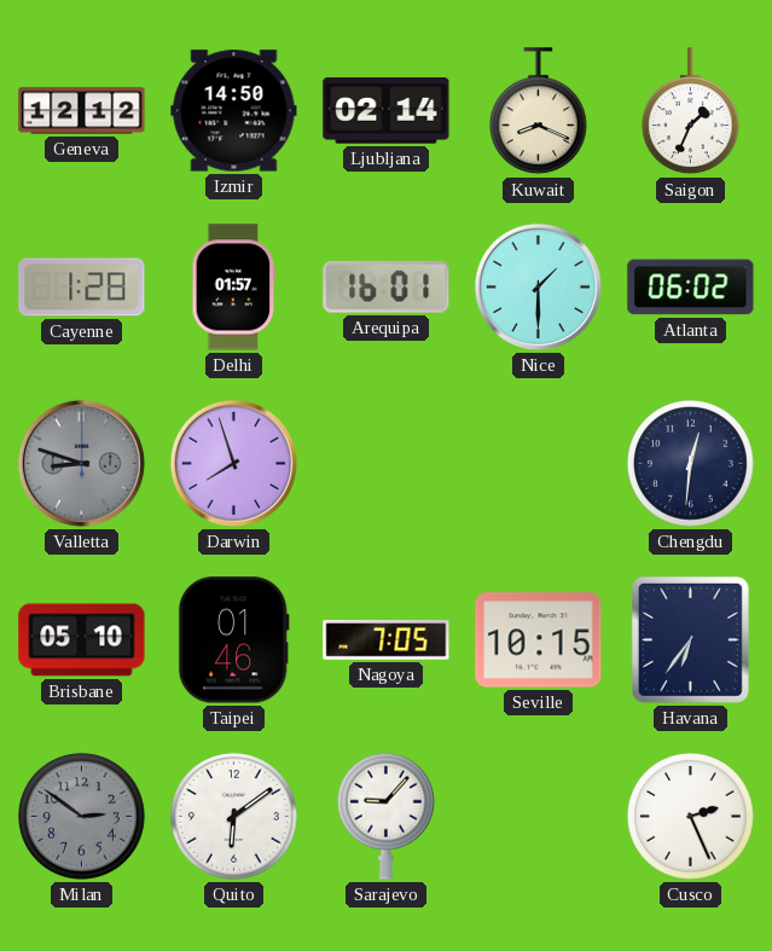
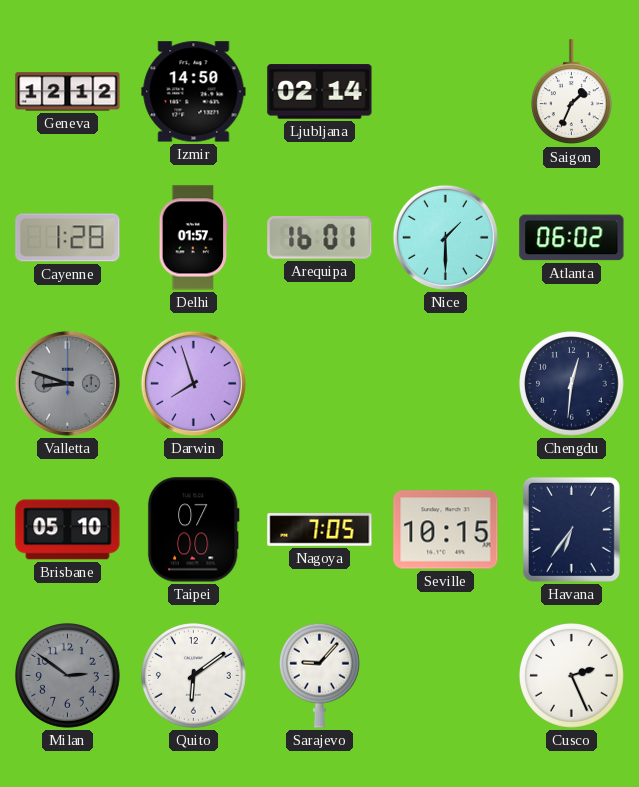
Kuwait: 8:19 -> none (538, 111)
Taipei: 01:46 -> 07:00 (193, 530)
